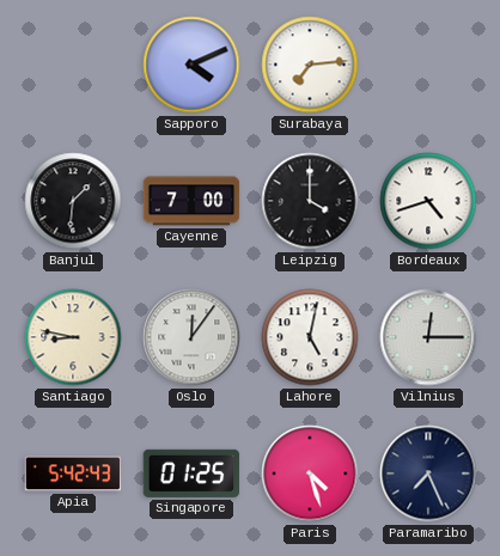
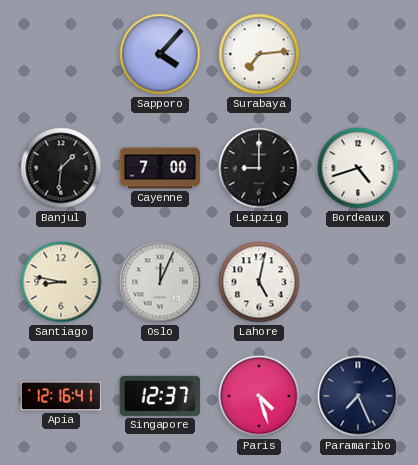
Sapporo: 4:11 -> 4:07 (160, 54)
Leipzig: 4:00 -> 9:00 (259, 168)
Oslo: 12:06 -> 12:04 (160, 282)
Vilnius: 12:15 -> none (428, 337)
Apia: 5:42 -> 12:16 (61, 396)
Singapore: 01:25 -> 12:37 (160, 396)
